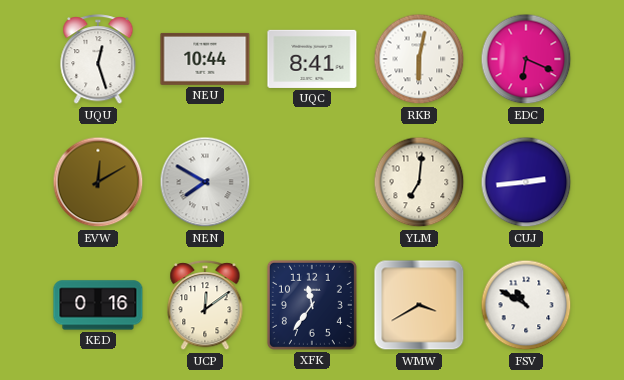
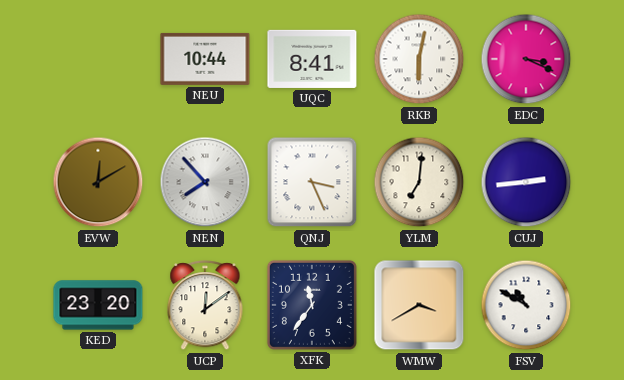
UQU: 12:27 -> none (98, 60)
EDC: 6:19 -> 3:19 (526, 59)
NEN: 7:50 -> 7:53 (205, 182)
QNJ: none -> 3:26 (312, 182)
KED: 0:16 -> 23:20 (98, 305)
